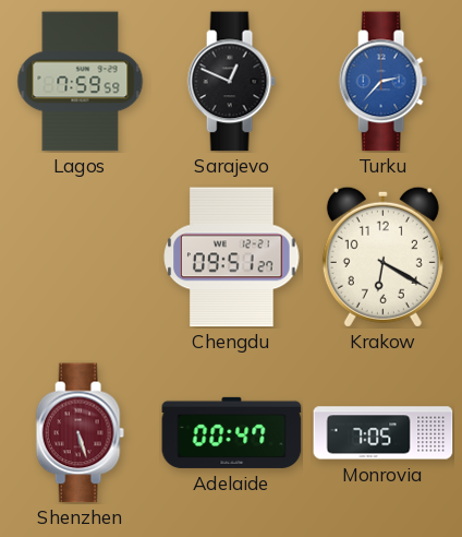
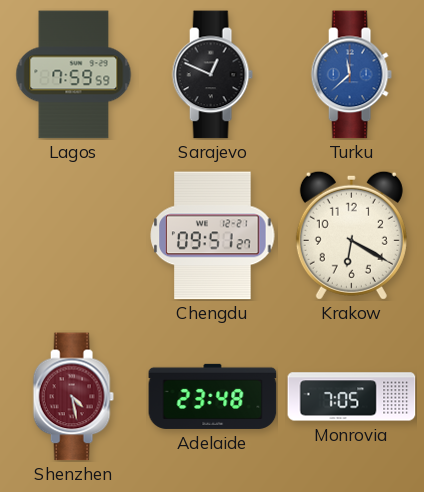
Turku: 2:37 -> 11:38 (351, 75)
Shenzhen: 5:27 -> 4:28 (73, 397)
Adelaide: 00:47 -> 23:48 (213, 396)
